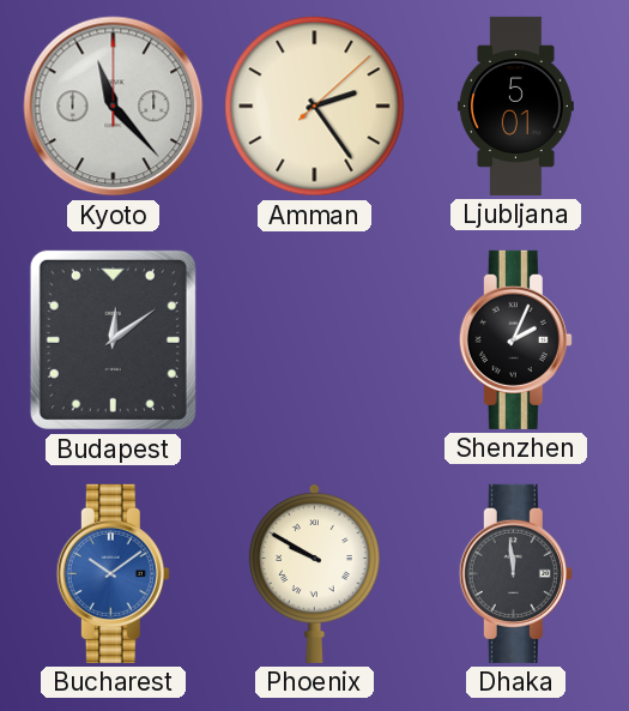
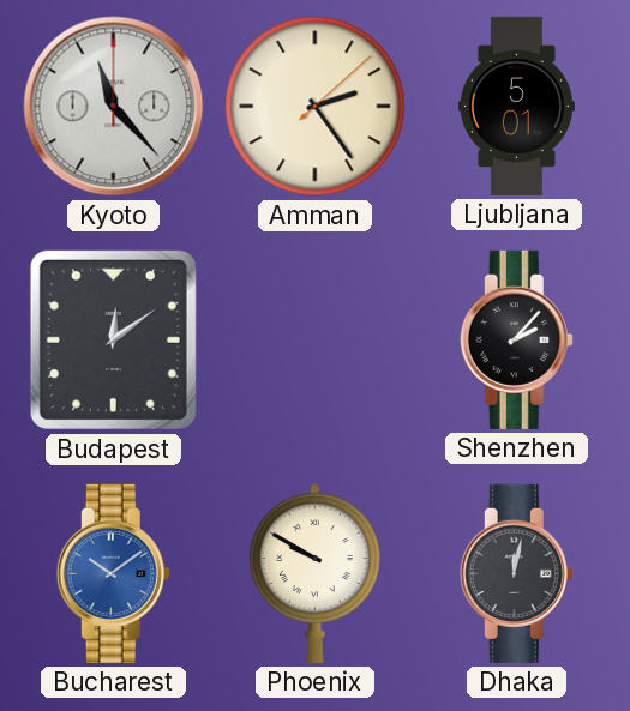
Shenzhen: 2:04 -> 2:07 (516, 339)
Dhaka: 11:59 -> 12:02 (516, 573)
